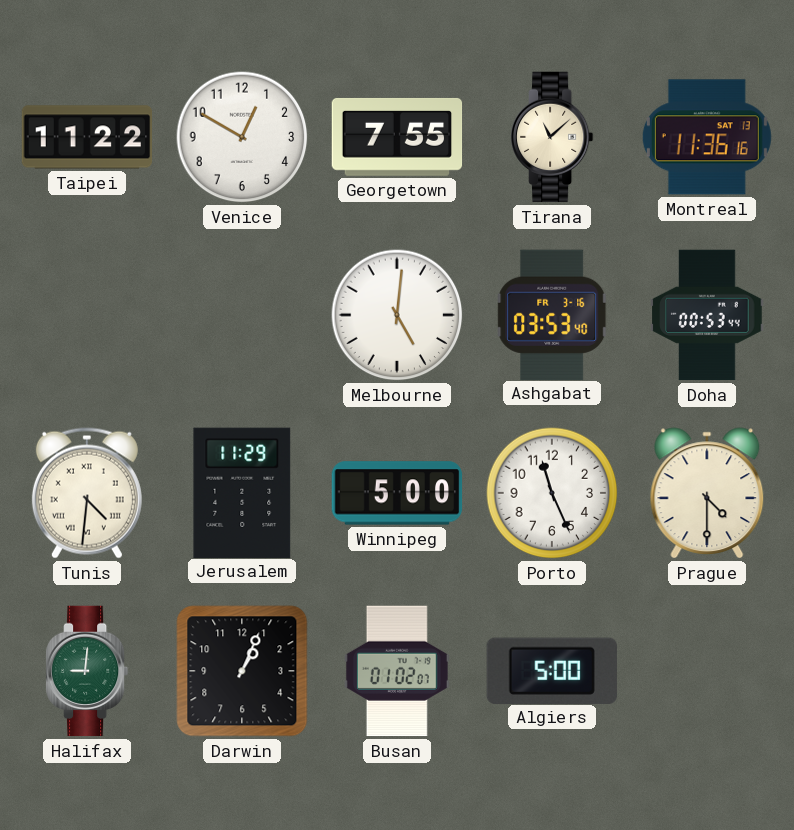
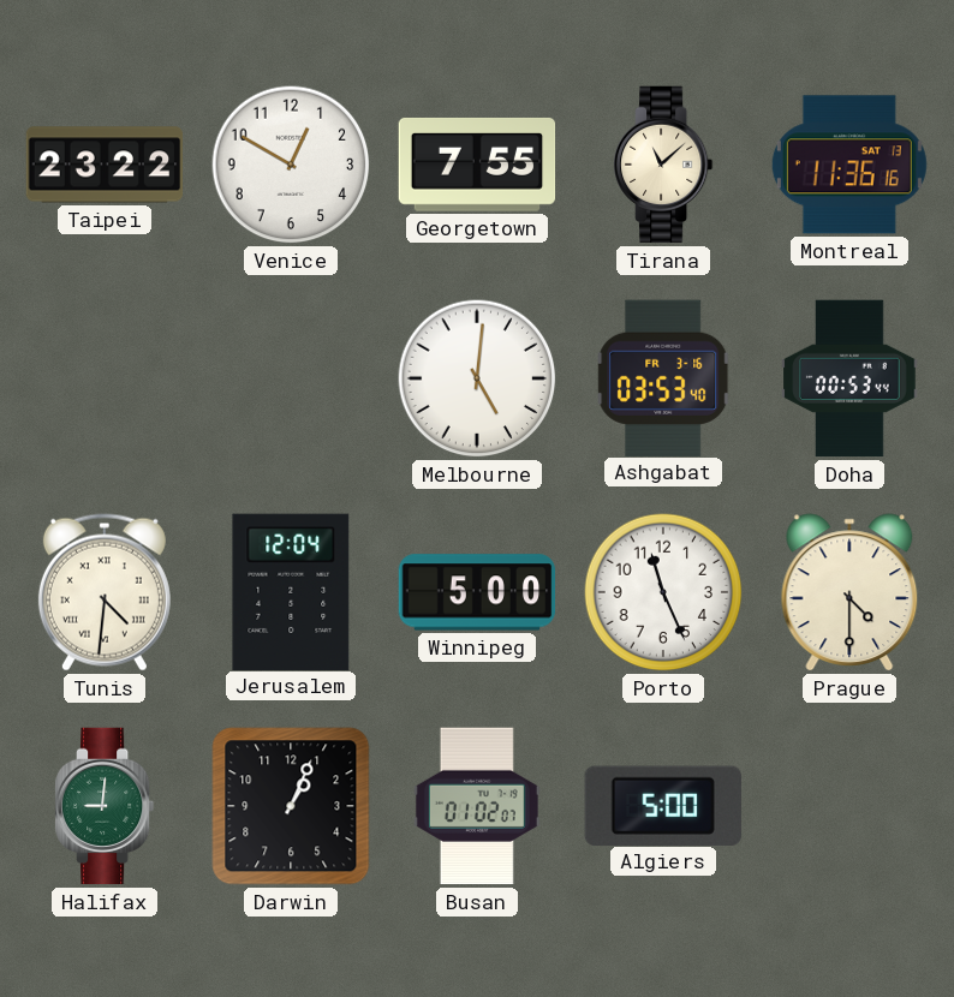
Taipei: 11:22 -> 23:22 (105, 165)
Jerusalem: 11:29 -> 12:04 (291, 591)
